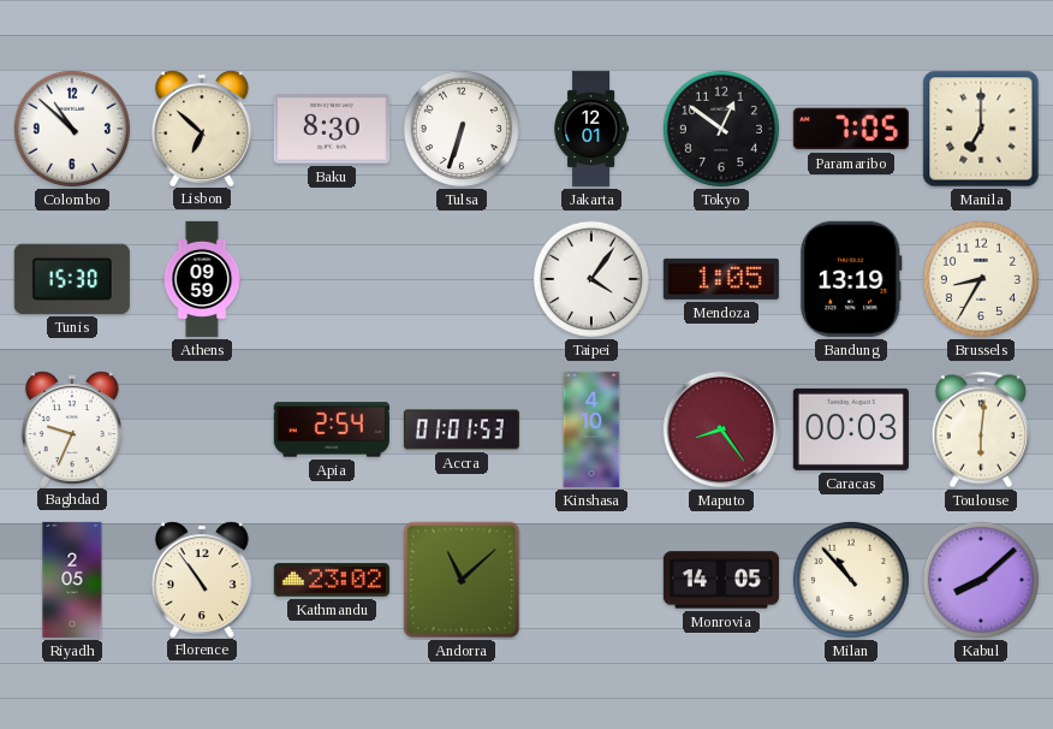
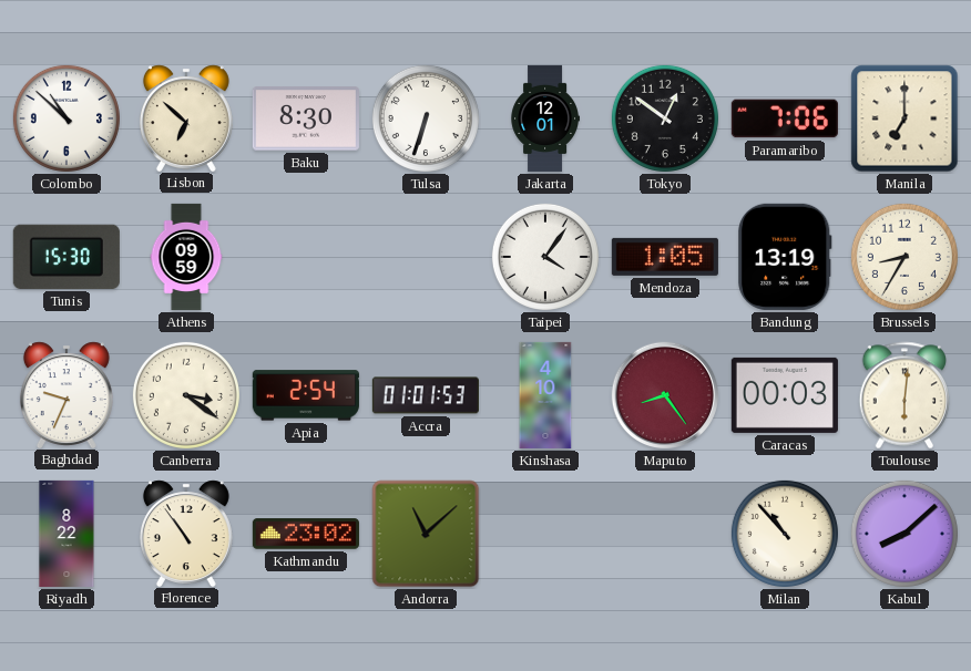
Paramaribo: 7:05 -> 7:06 (785, 118)
Canberra: none -> 3:21 (186, 395)
Riyadh: 2:05 -> 8:22 (67, 534)
Monrovia: 14:05 -> none (721, 580)
